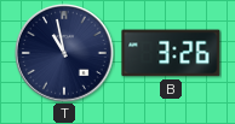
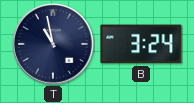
B: 3:26 -> 3:24 (141, 44)
